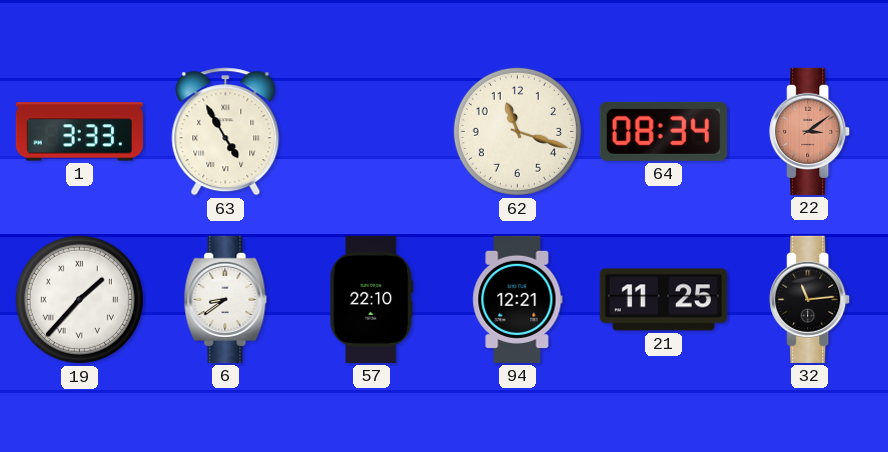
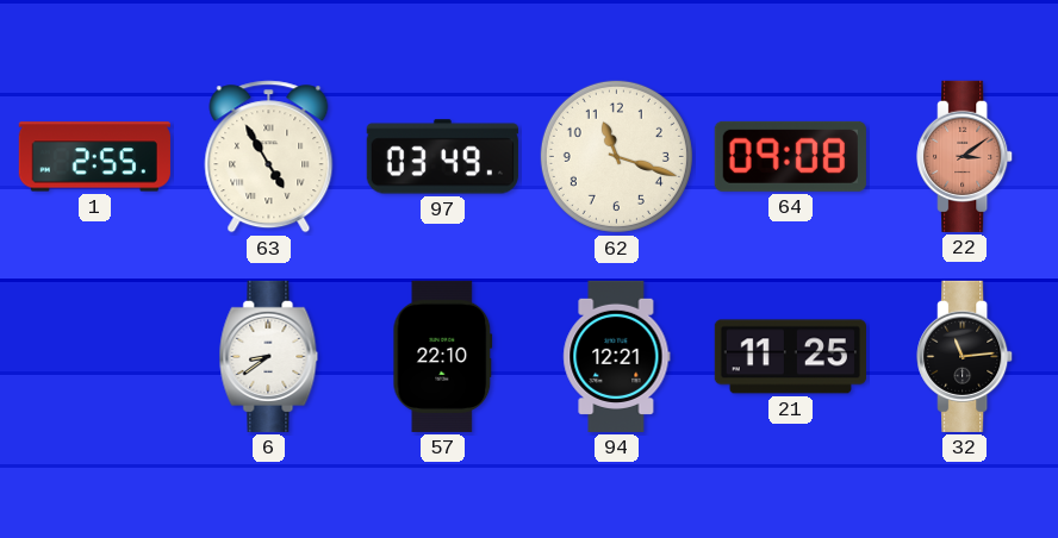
1: 3:33 -> 2:55 (94, 157)
97: none -> 03:49 (442, 157)
64: 08:34 -> 09:08 (790, 156)
19: 1:37 -> none (79, 299)
